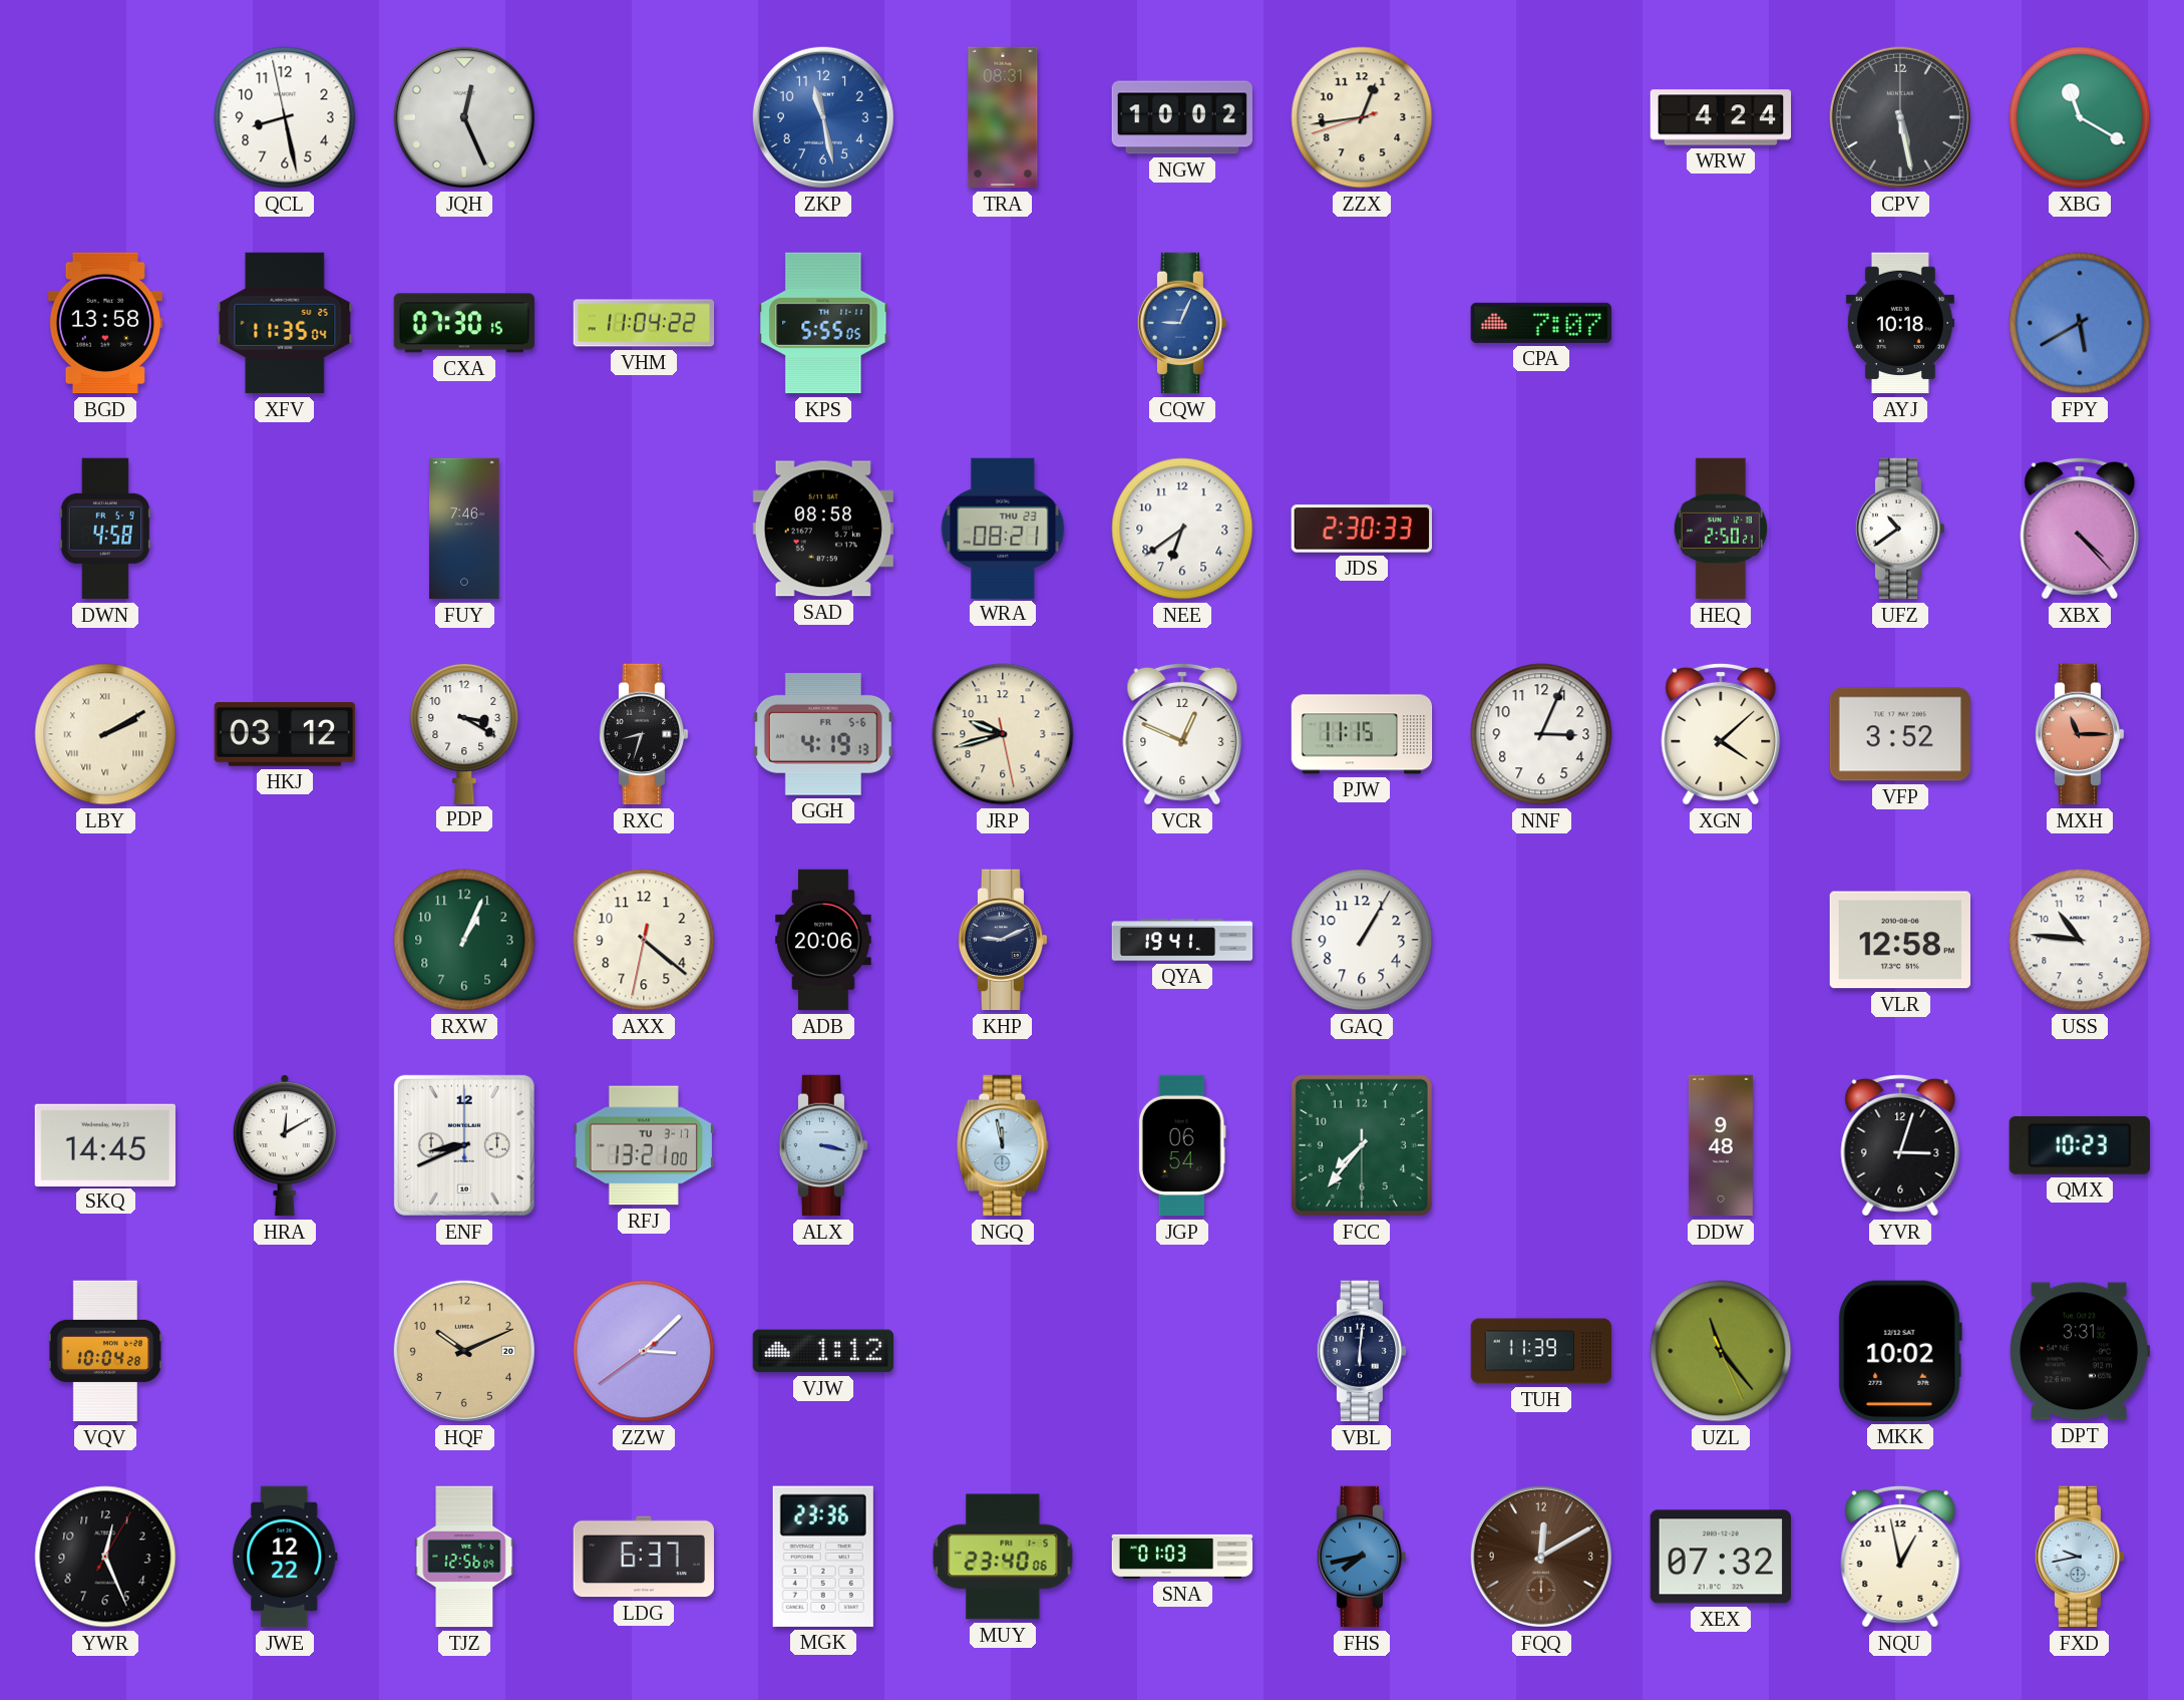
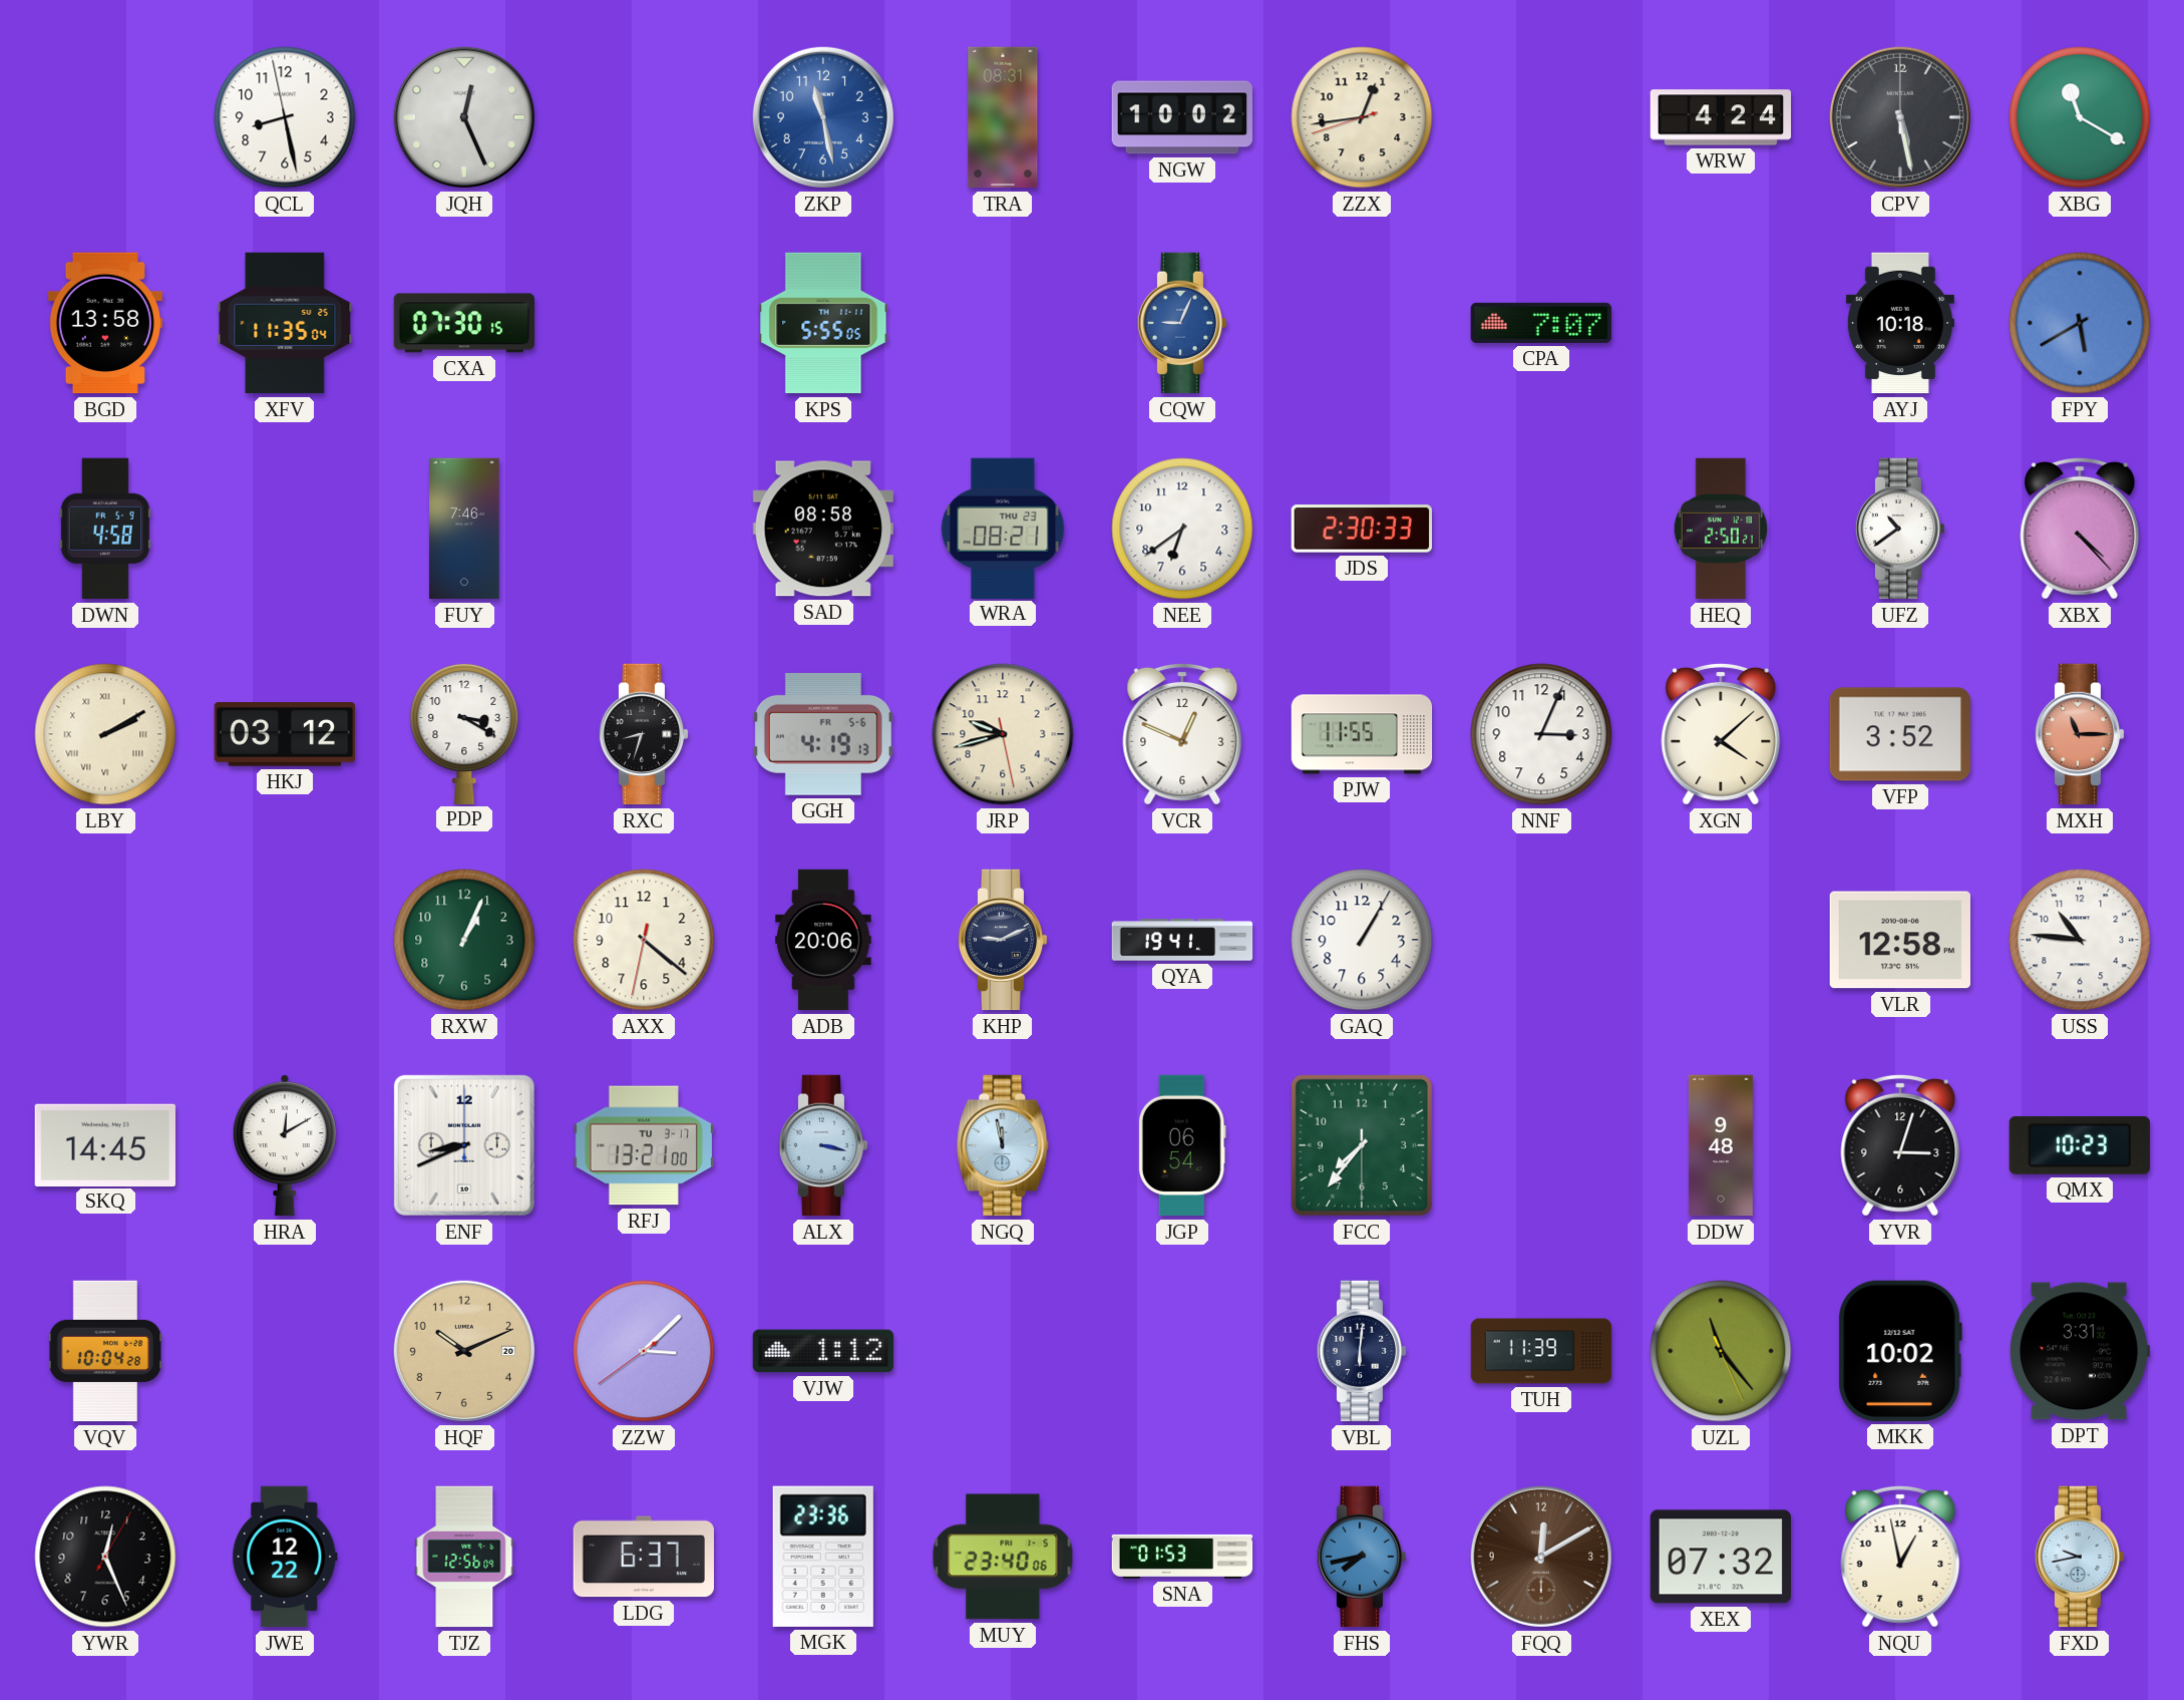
VHM: 11:04 -> none (644, 323)
PJW: 11:15 -> 11:55 (1362, 734)
SNA: 01:03 -> 01:53 (1182, 1557)
